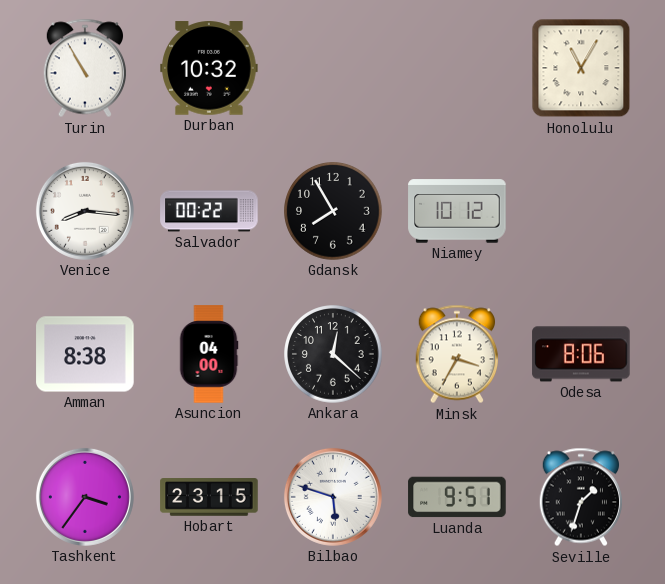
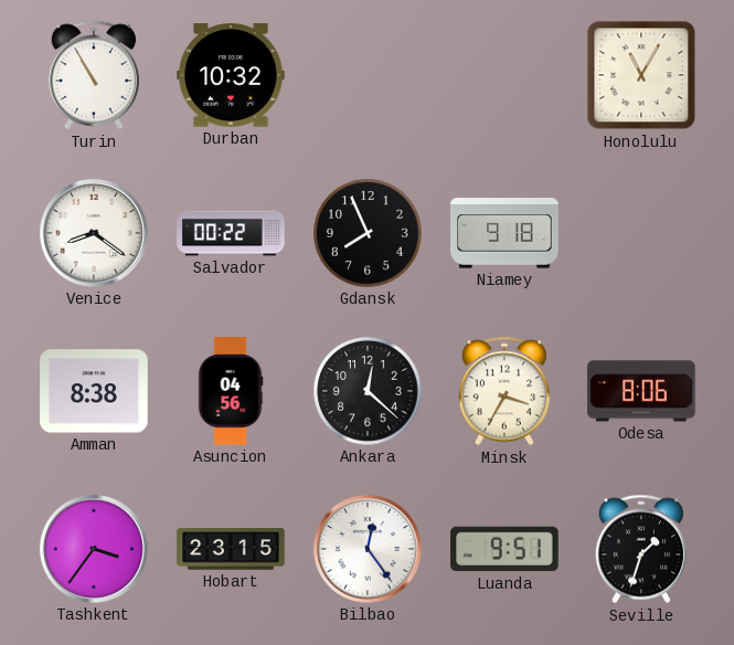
Venice: 8:16 -> 8:21 (94, 233)
Gdansk: 7:55 -> 7:56 (368, 233)
Niamey: 10:12 -> 9:18 (504, 233)
Asuncion: 04:00 -> 04:56 (231, 391)
Bilbao: 5:48 -> 12:24 (368, 549)
